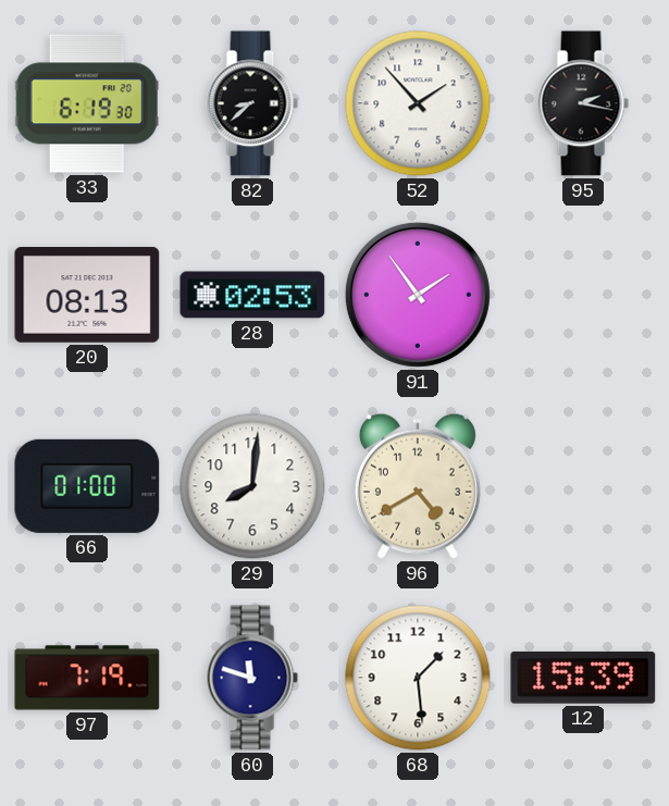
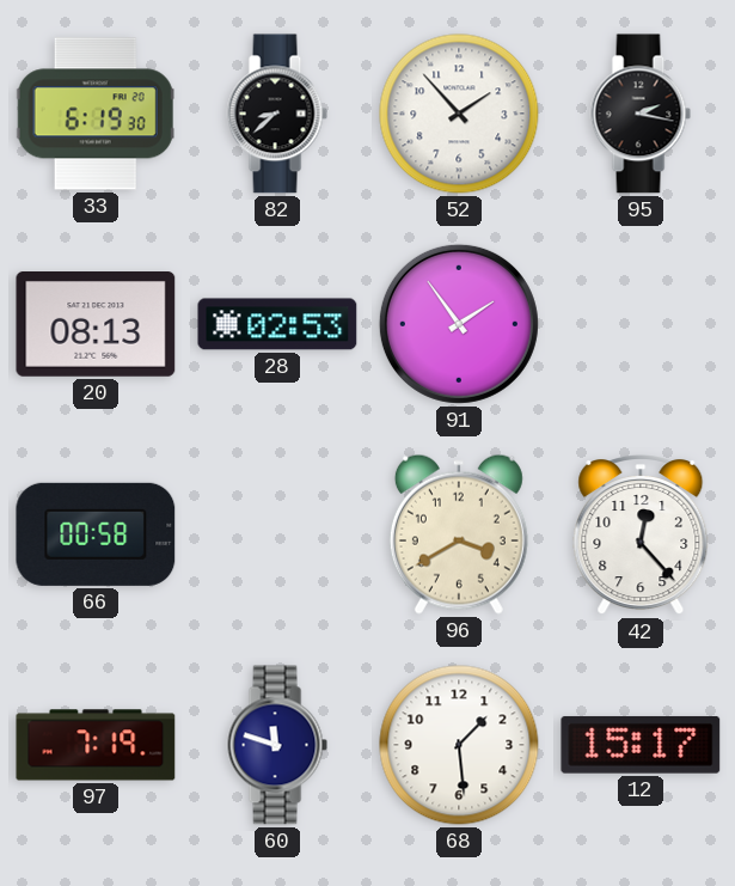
66: 01:00 -> 00:58 (96, 534)
29: 8:01 -> none (252, 486)
96: 4:40 -> 3:40 (459, 534)
42: none -> 12:23 (641, 536)
12: 15:39 -> 15:17 (641, 745)
